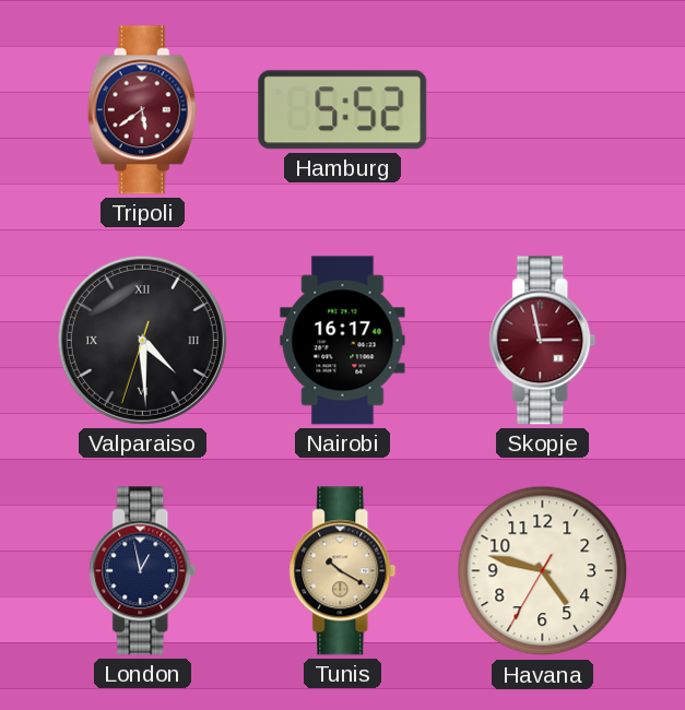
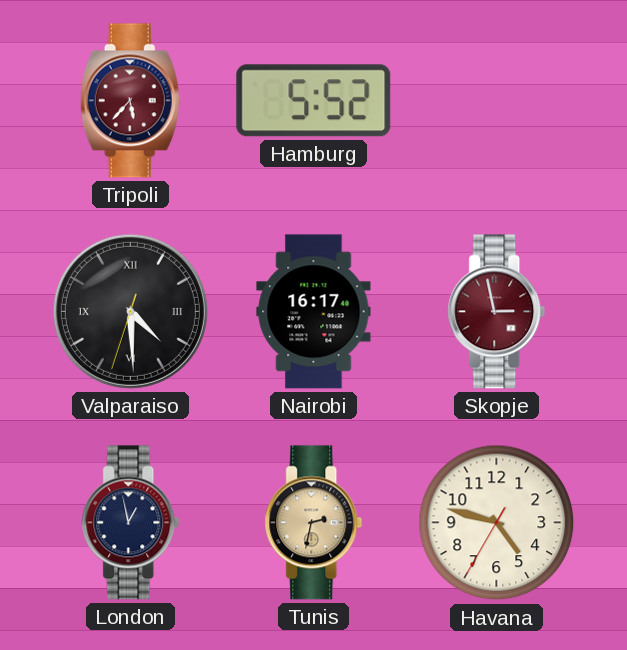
Tripoli: 5:39 -> 5:37 (130, 101)
Tunis: 10:20 -> 2:32 (314, 523)
